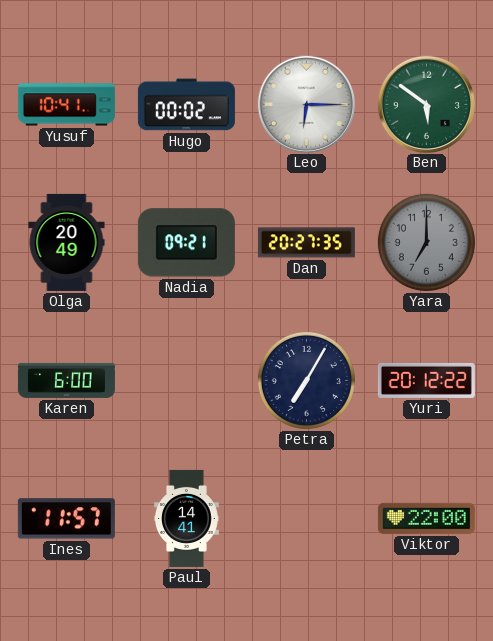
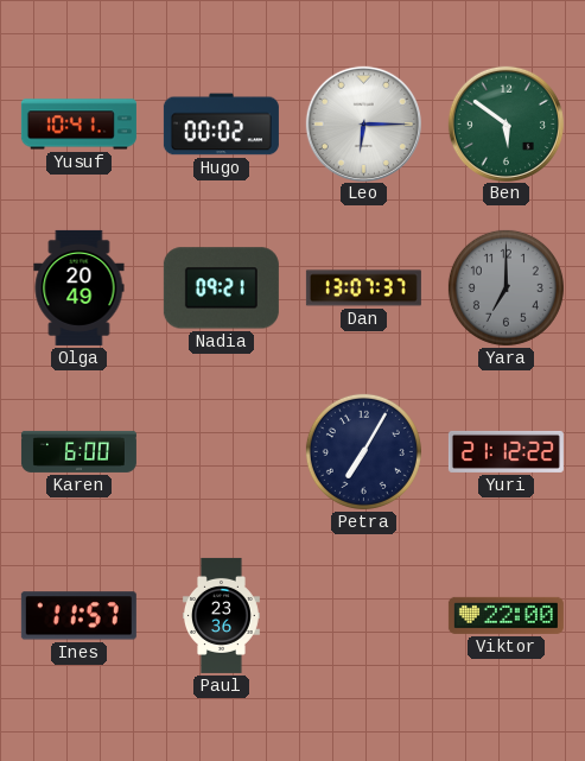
Dan: 20:27 -> 13:07 (363, 288)
Yuri: 20:12 -> 21:12 (505, 451)
Paul: 14:41 -> 23:36 (221, 615)
